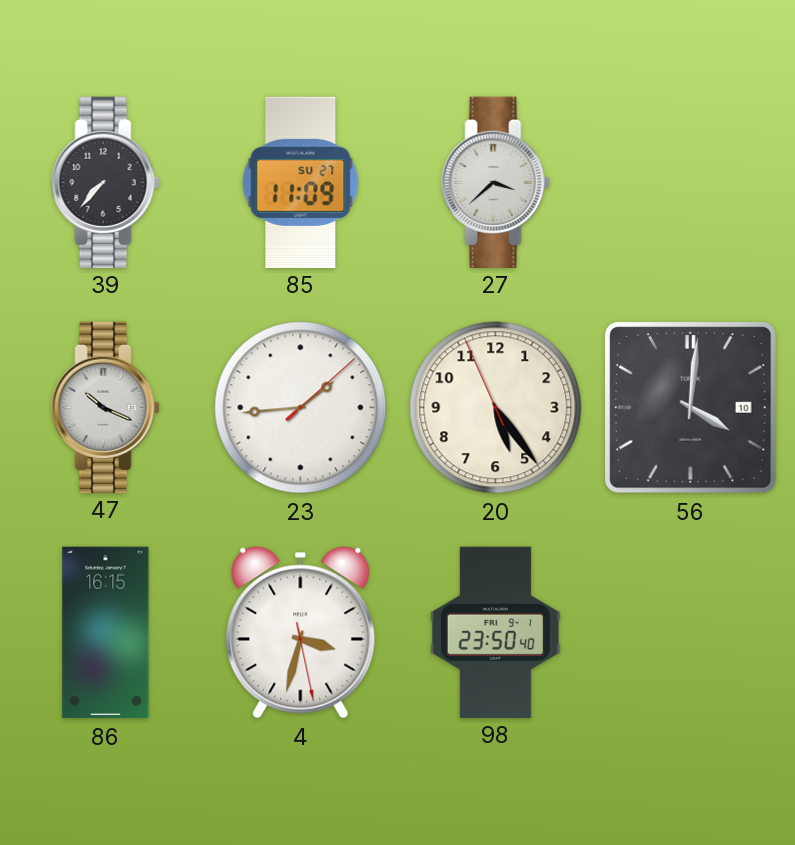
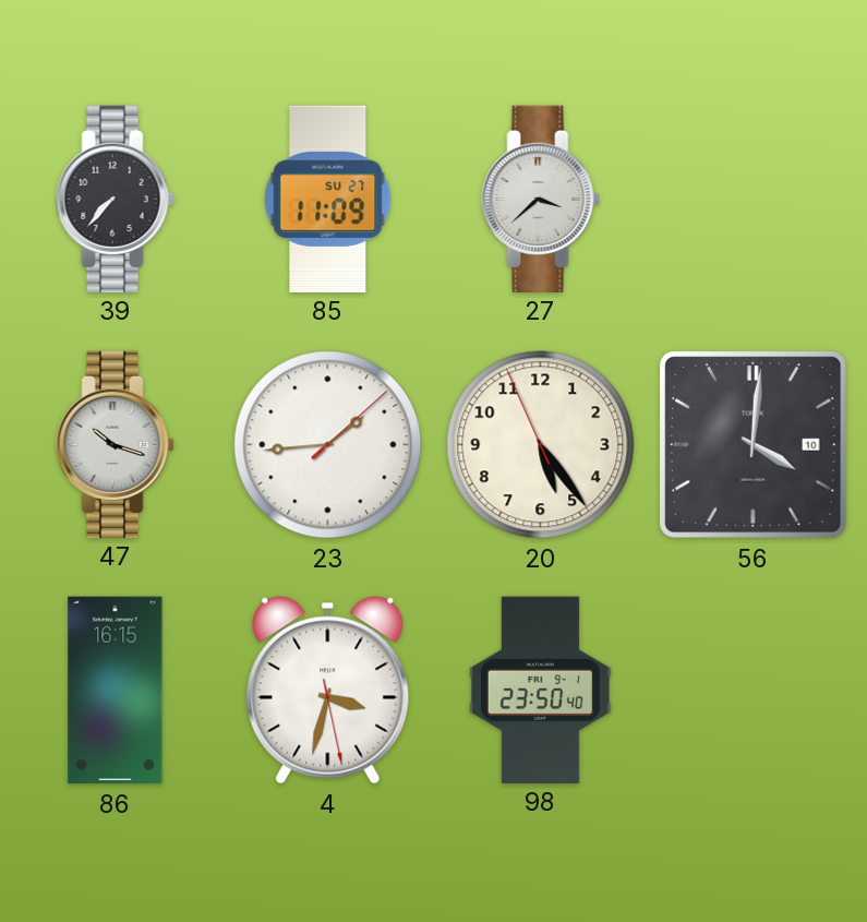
47: 10:19 -> 10:18 (116, 444)
